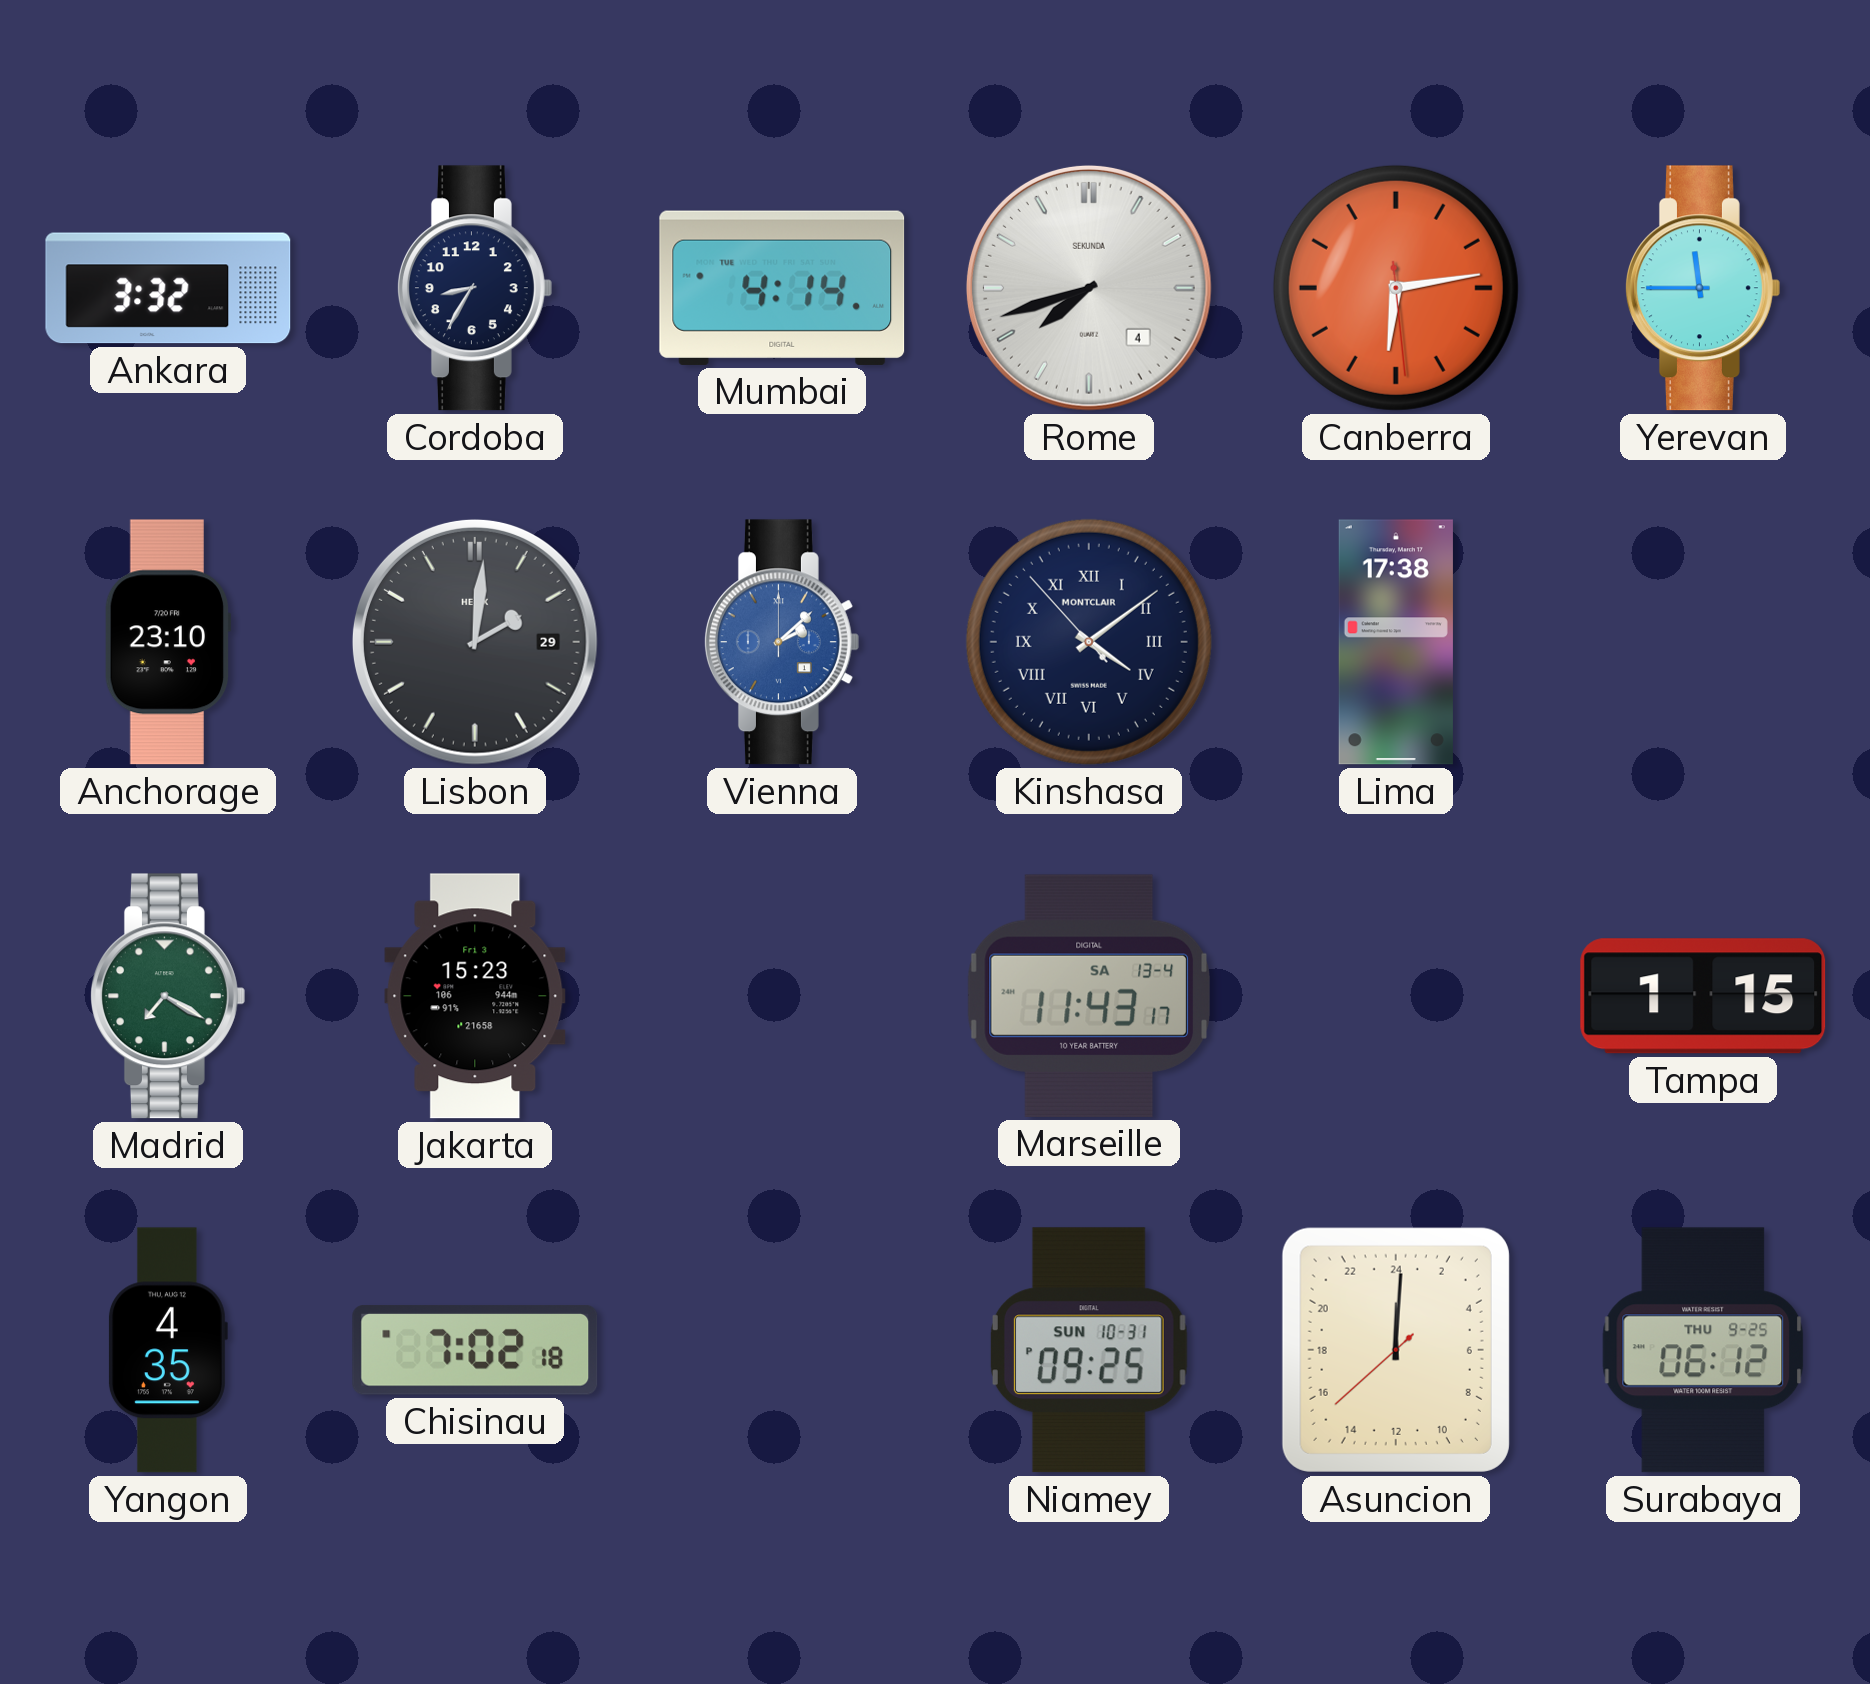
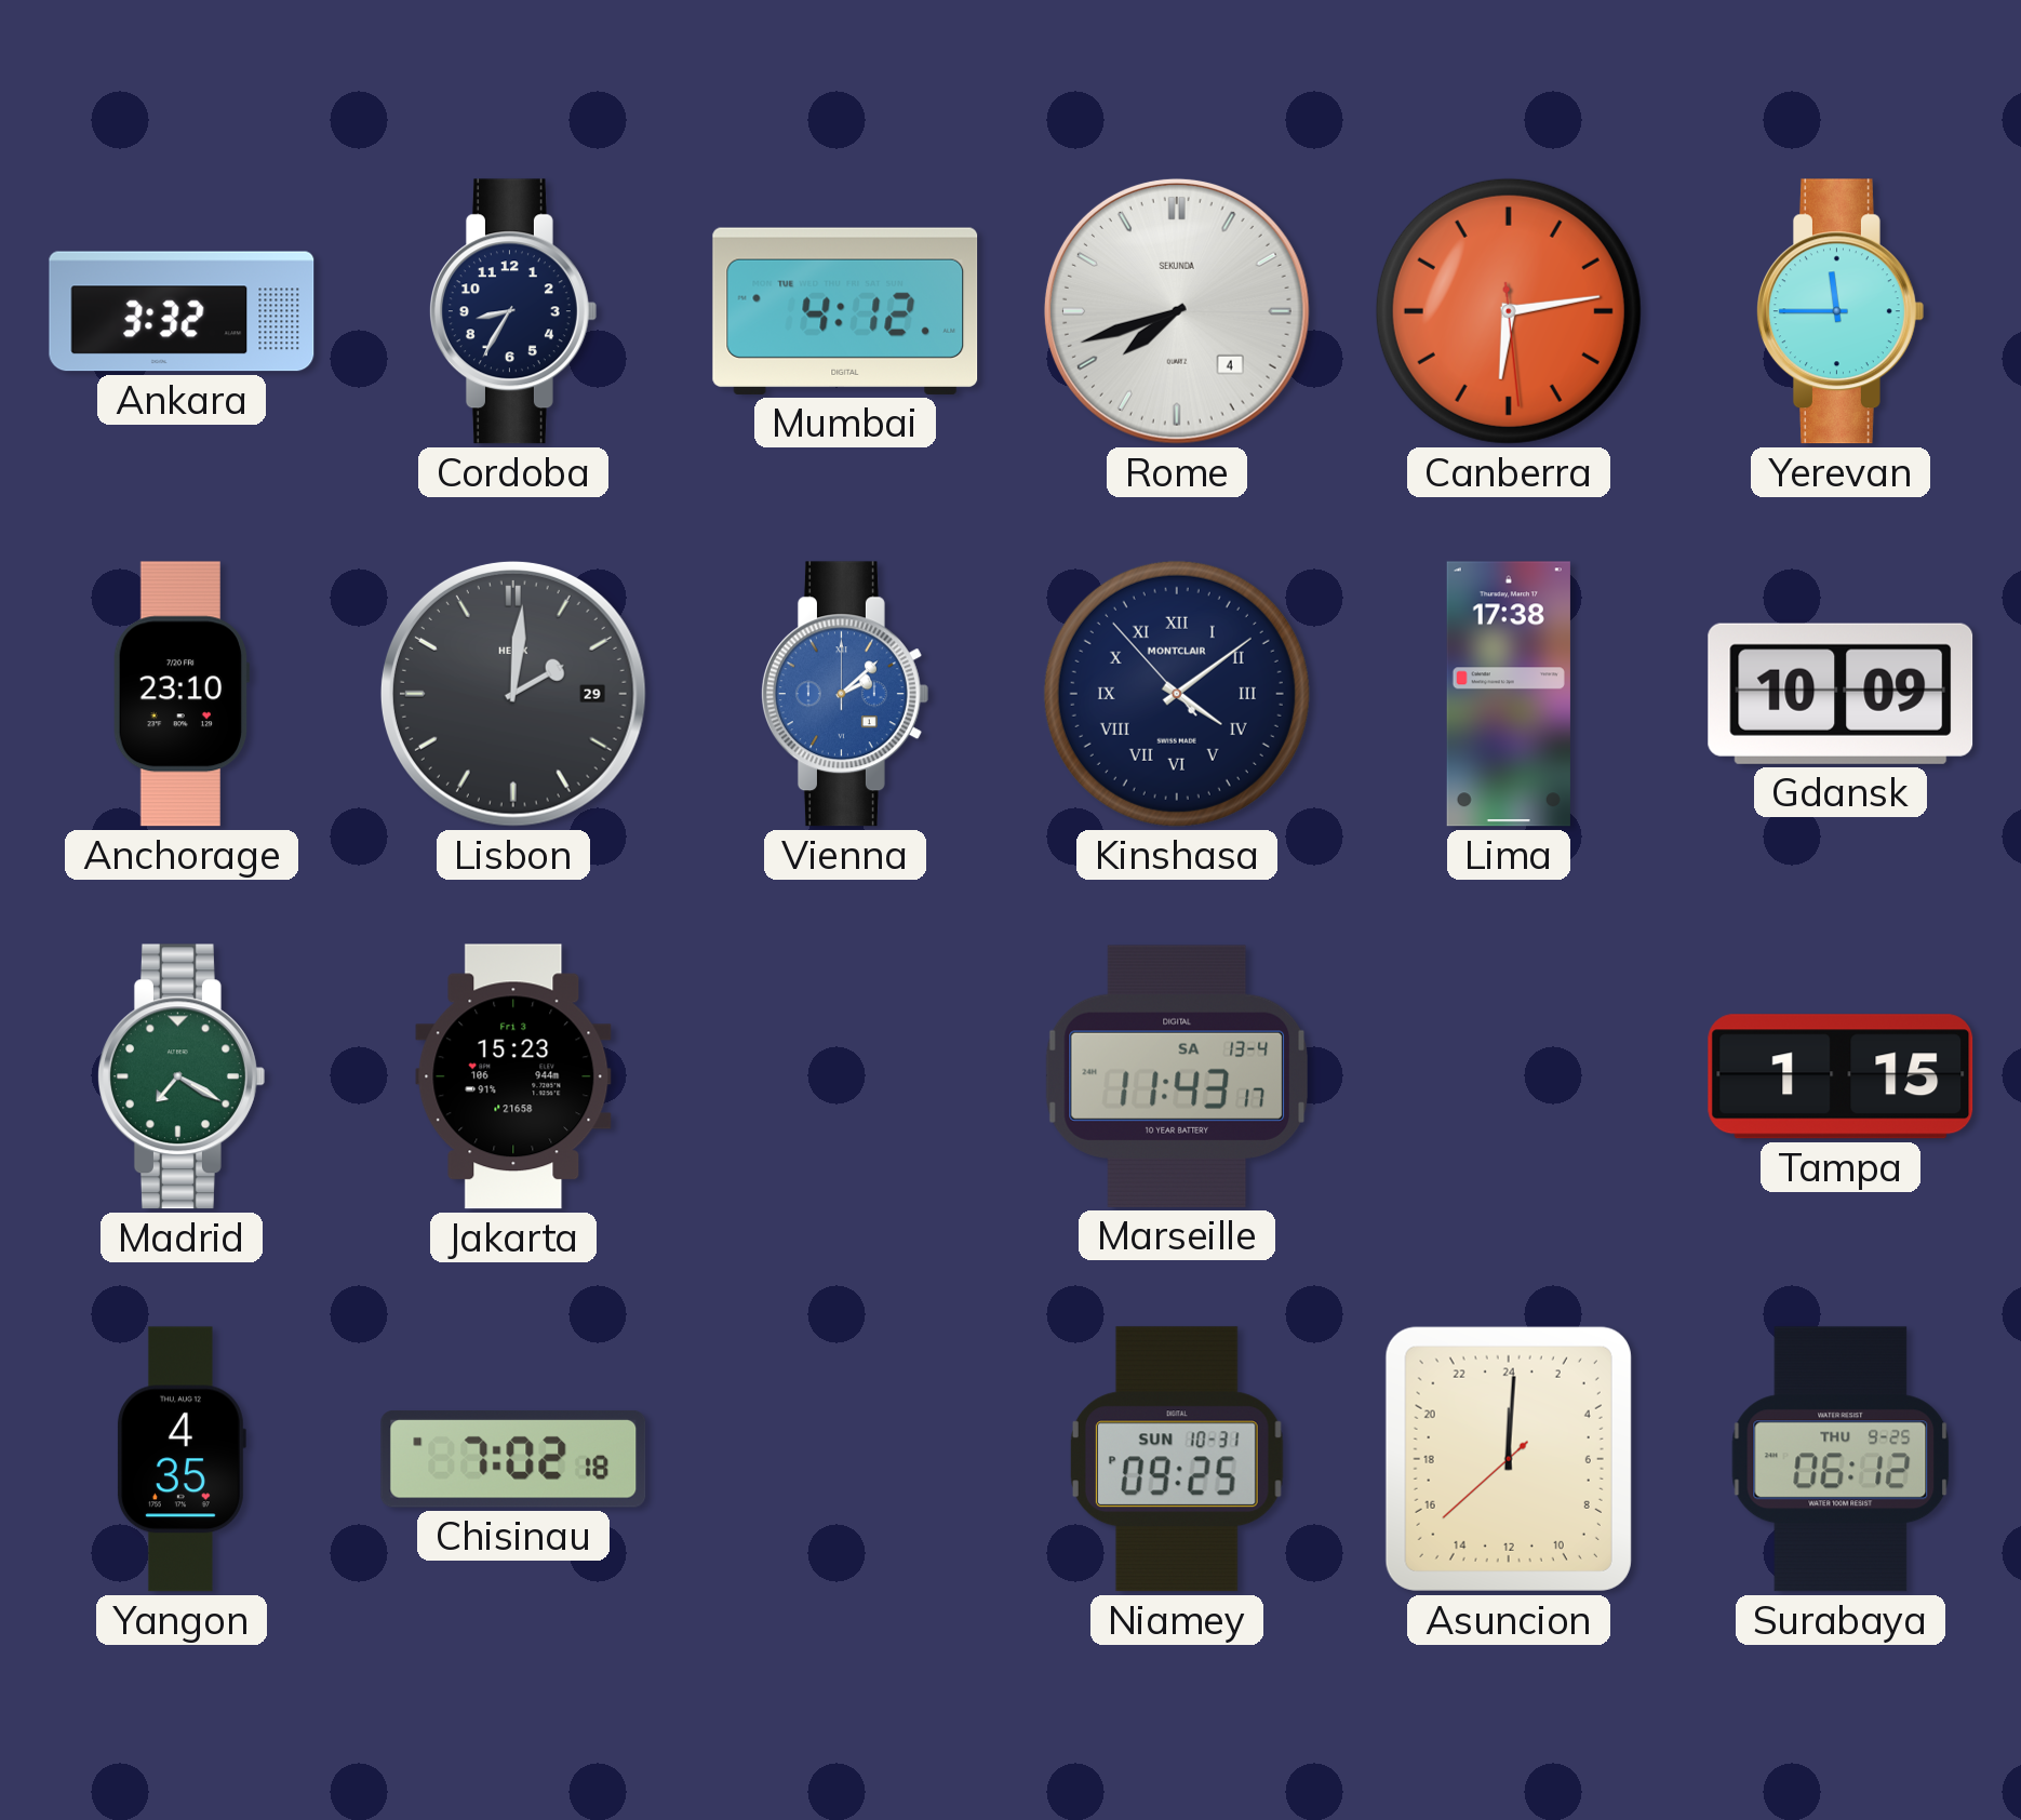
Mumbai: 4:14 -> 4:12 (845, 311)
Gdansk: none -> 10:09 (1841, 694)
